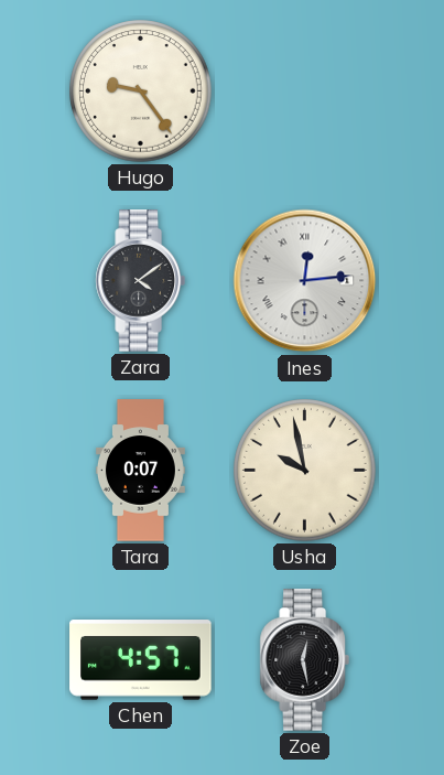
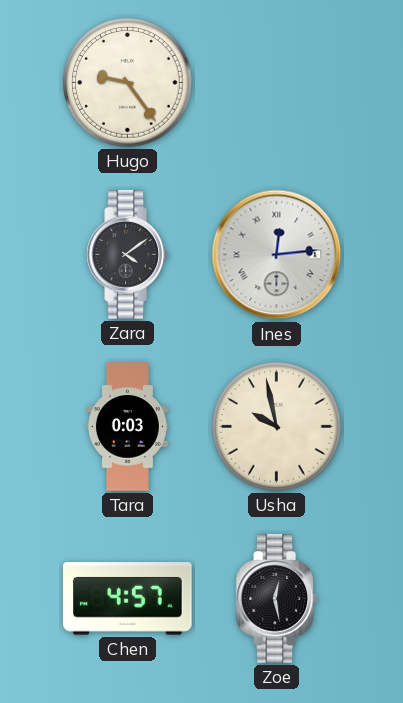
Tara: 0:07 -> 0:03 (127, 427)
